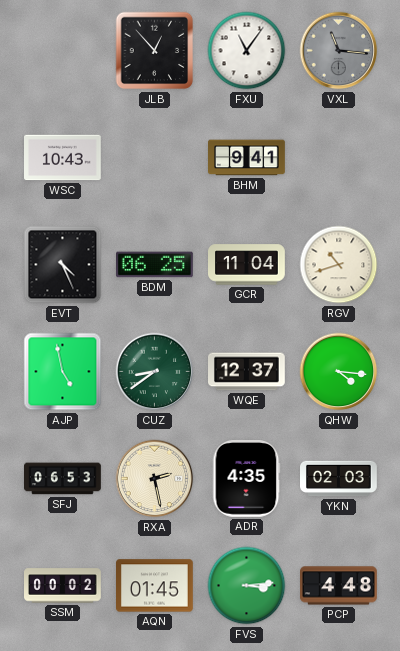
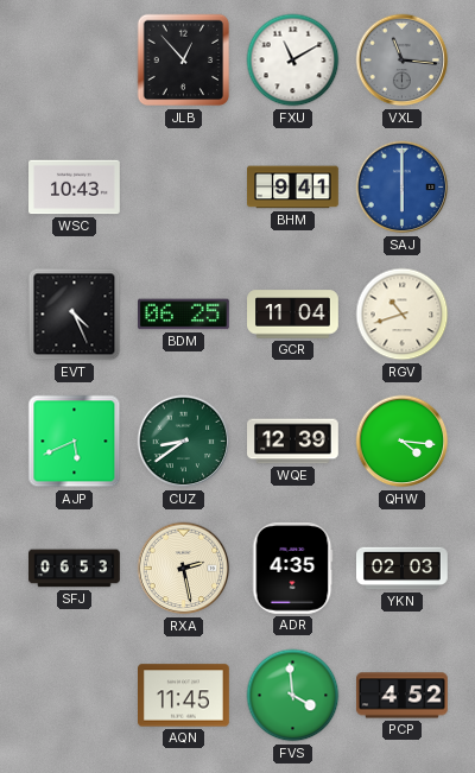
FXU: 11:06 -> 11:10 (293, 61)
SAJ: none -> 6:00 (403, 188)
AJP: 4:58 -> 5:41 (75, 442)
WQE: 12:37 -> 12:39 (293, 442)
SSM: 00:02 -> none (63, 586)
AQN: 01:45 -> 11:45 (184, 696)
FVS: 3:14 -> 3:59 (293, 696)
PCP: 4:48 -> 4:52 (403, 696)
